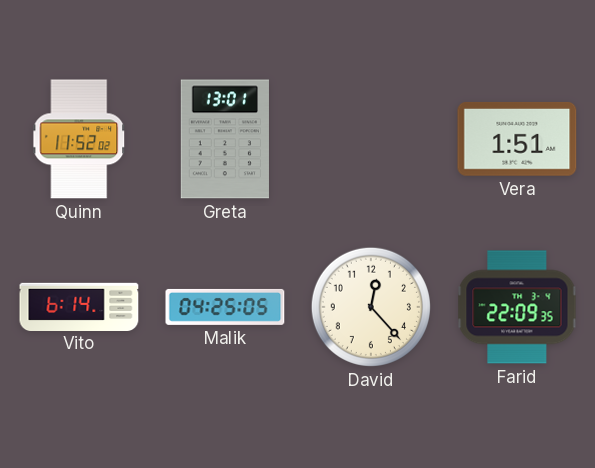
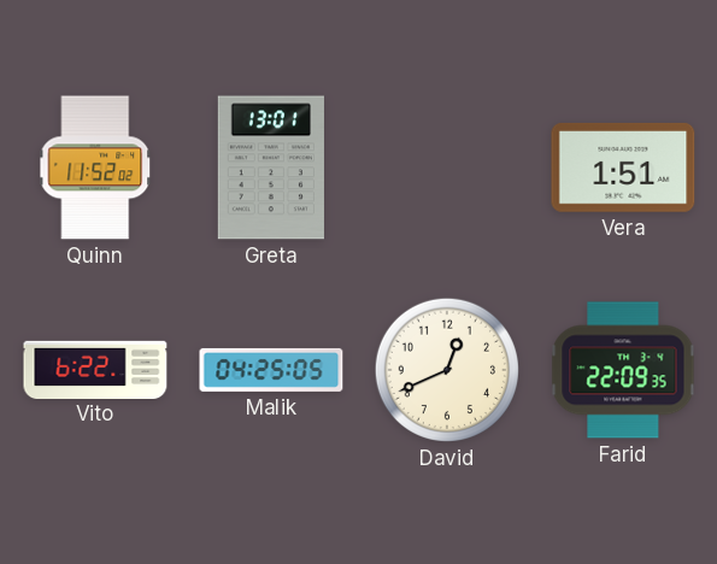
Vito: 6:14 -> 6:22 (95, 369)
David: 12:23 -> 12:41 (447, 370)
